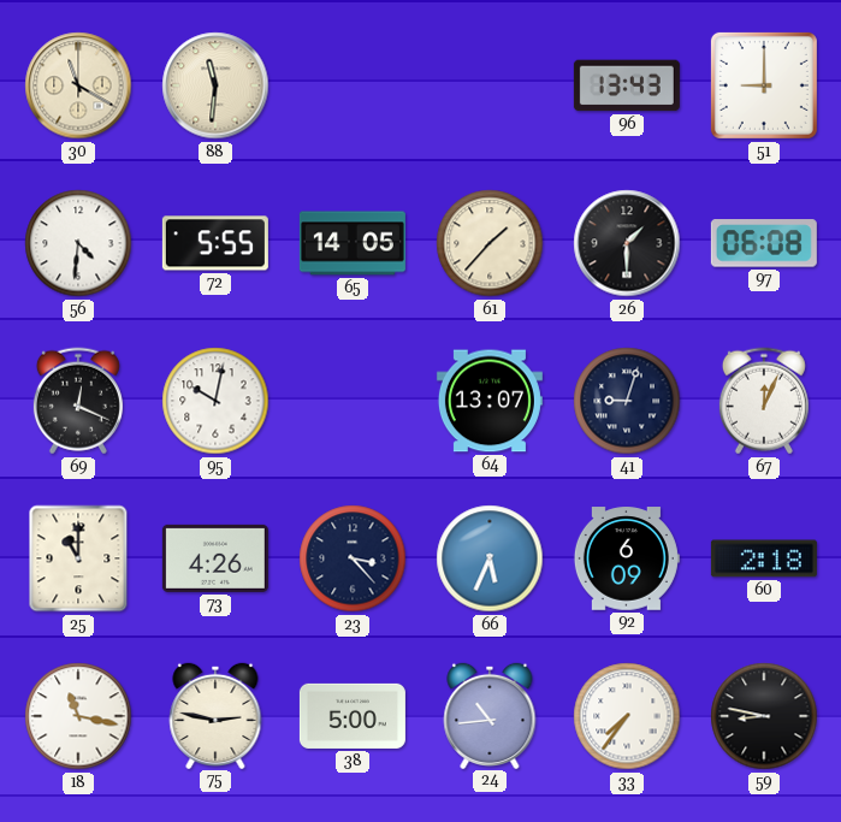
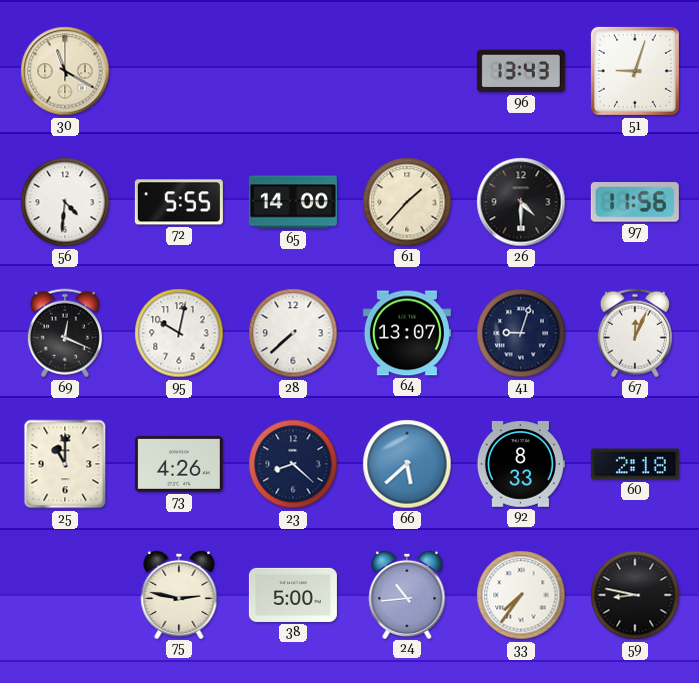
88: 11:31 -> none (215, 85)
51: 9:00 -> 9:03 (635, 71)
65: 14:05 -> 14:00 (293, 202)
26: 1:30 -> 4:30 (521, 202)
97: 06:08 -> 11:56 (635, 202)
28: none -> 7:38 (293, 333)
23: 3:23 -> 8:22 (293, 464)
66: 5:34 -> 5:38 (407, 464)
92: 6:09 -> 8:33 (521, 464)
18: 11:17 -> none (78, 716)
